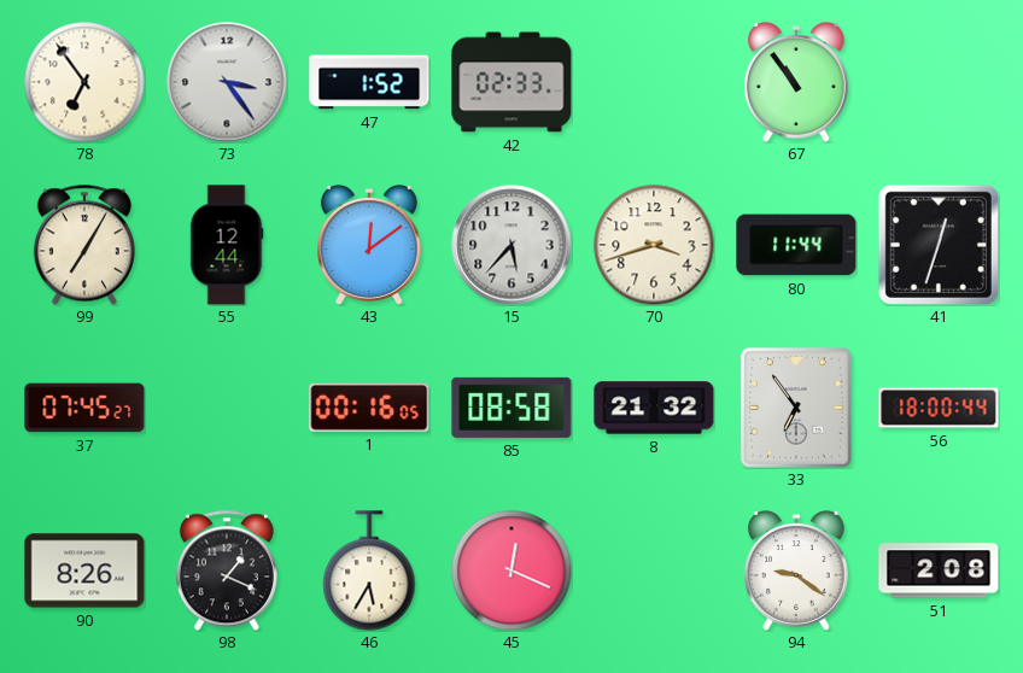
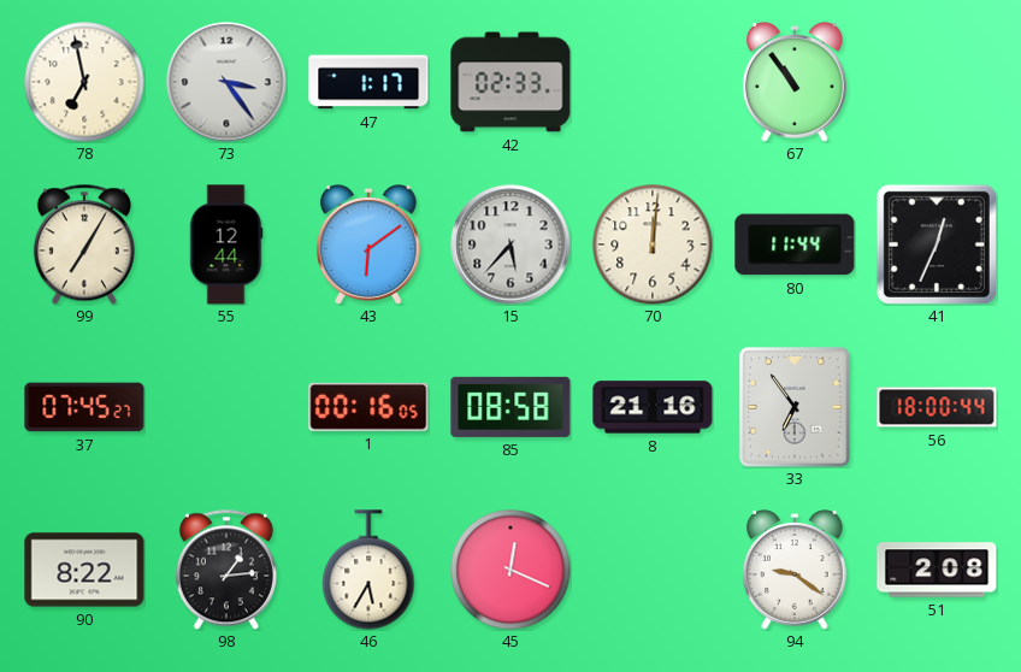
78: 6:54 -> 6:58 (84, 82)
47: 1:52 -> 1:17 (368, 82)
43: 12:09 -> 6:09 (368, 244)
70: 3:42 -> 12:01 (653, 244)
41: 12:33 -> 12:34 (937, 244)
8: 21:32 -> 21:16 (653, 407)
90: 8:26 -> 8:22 (84, 570)
98: 1:19 -> 1:14 (226, 570)
